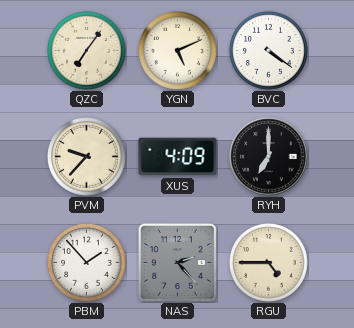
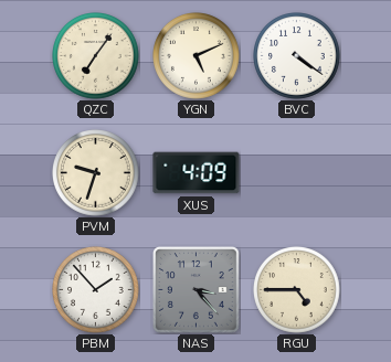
PVM: 9:37 -> 9:33 (96, 173)
RYH: 7:00 -> none (269, 157)
NAS: 2:23 -> 3:23 (197, 290)
